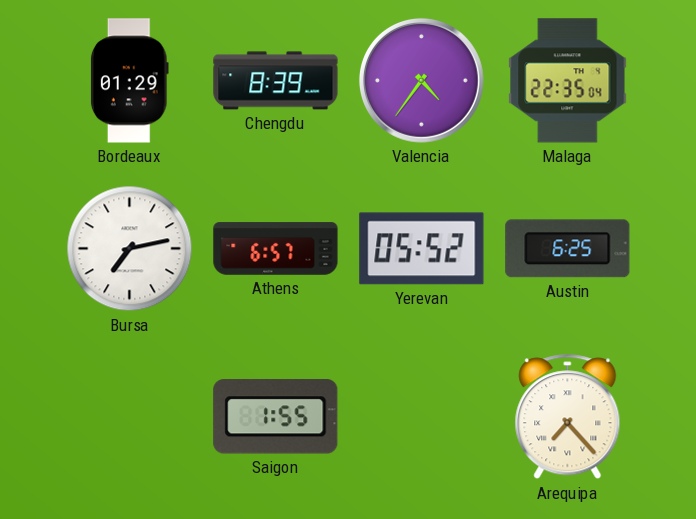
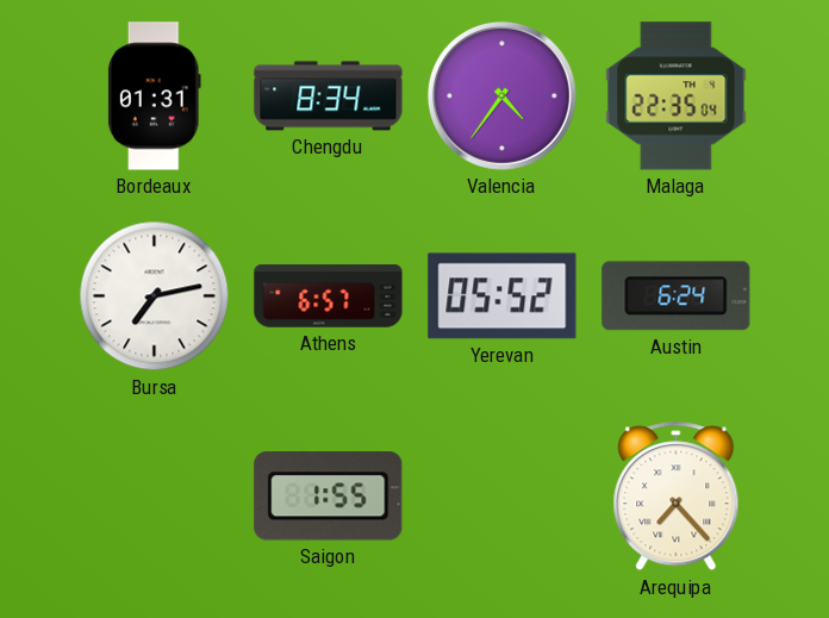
Bordeaux: 01:29 -> 01:31 (154, 96)
Chengdu: 8:39 -> 8:34 (329, 96)
Austin: 6:25 -> 6:24 (677, 296)
